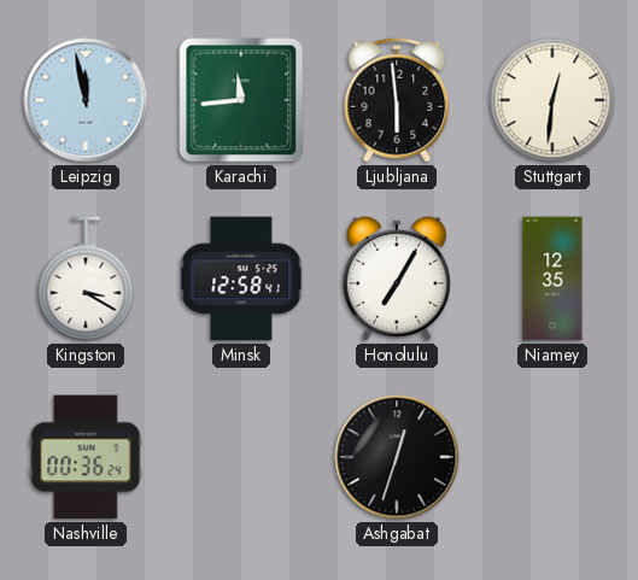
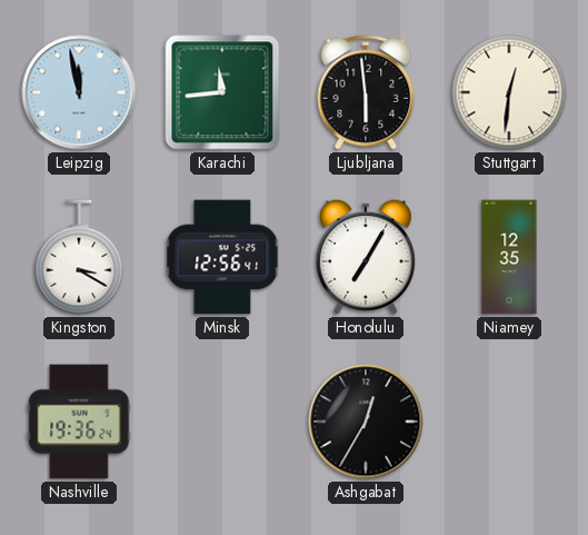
Minsk: 12:58 -> 12:56 (222, 257)
Nashville: 00:36 -> 19:36 (79, 422)
Ashgabat: 12:33 -> 12:35 (366, 422)
